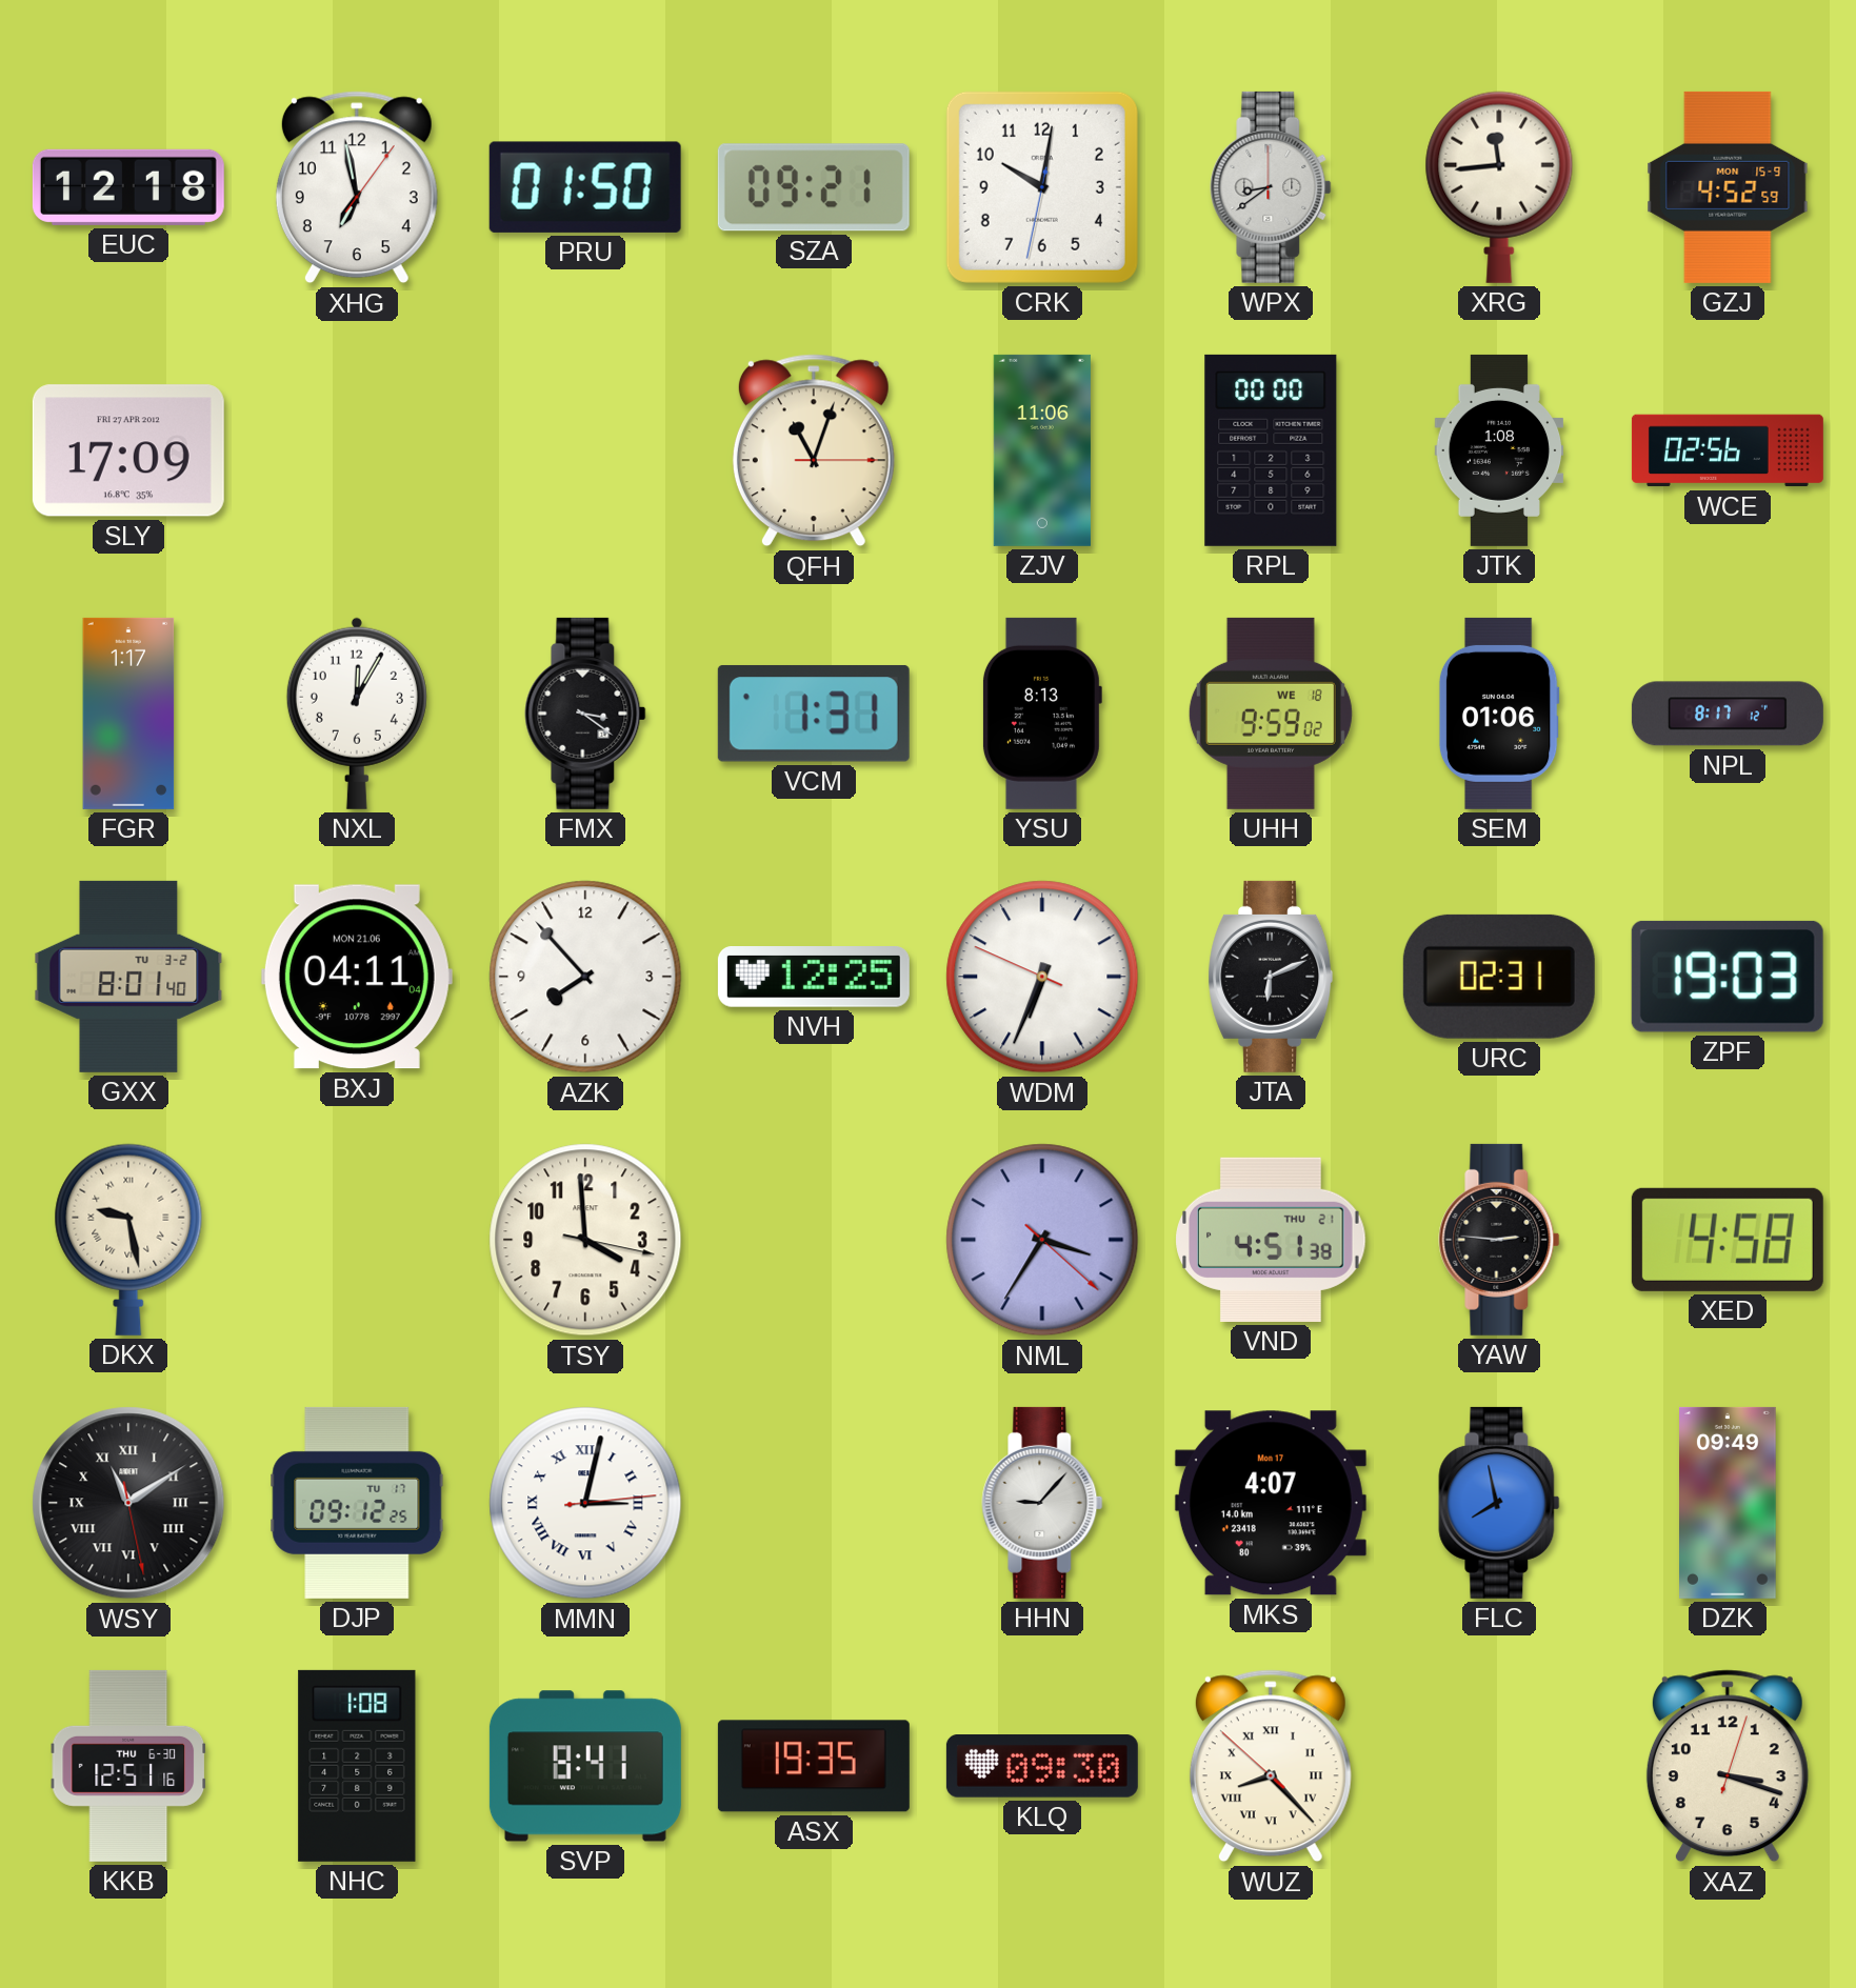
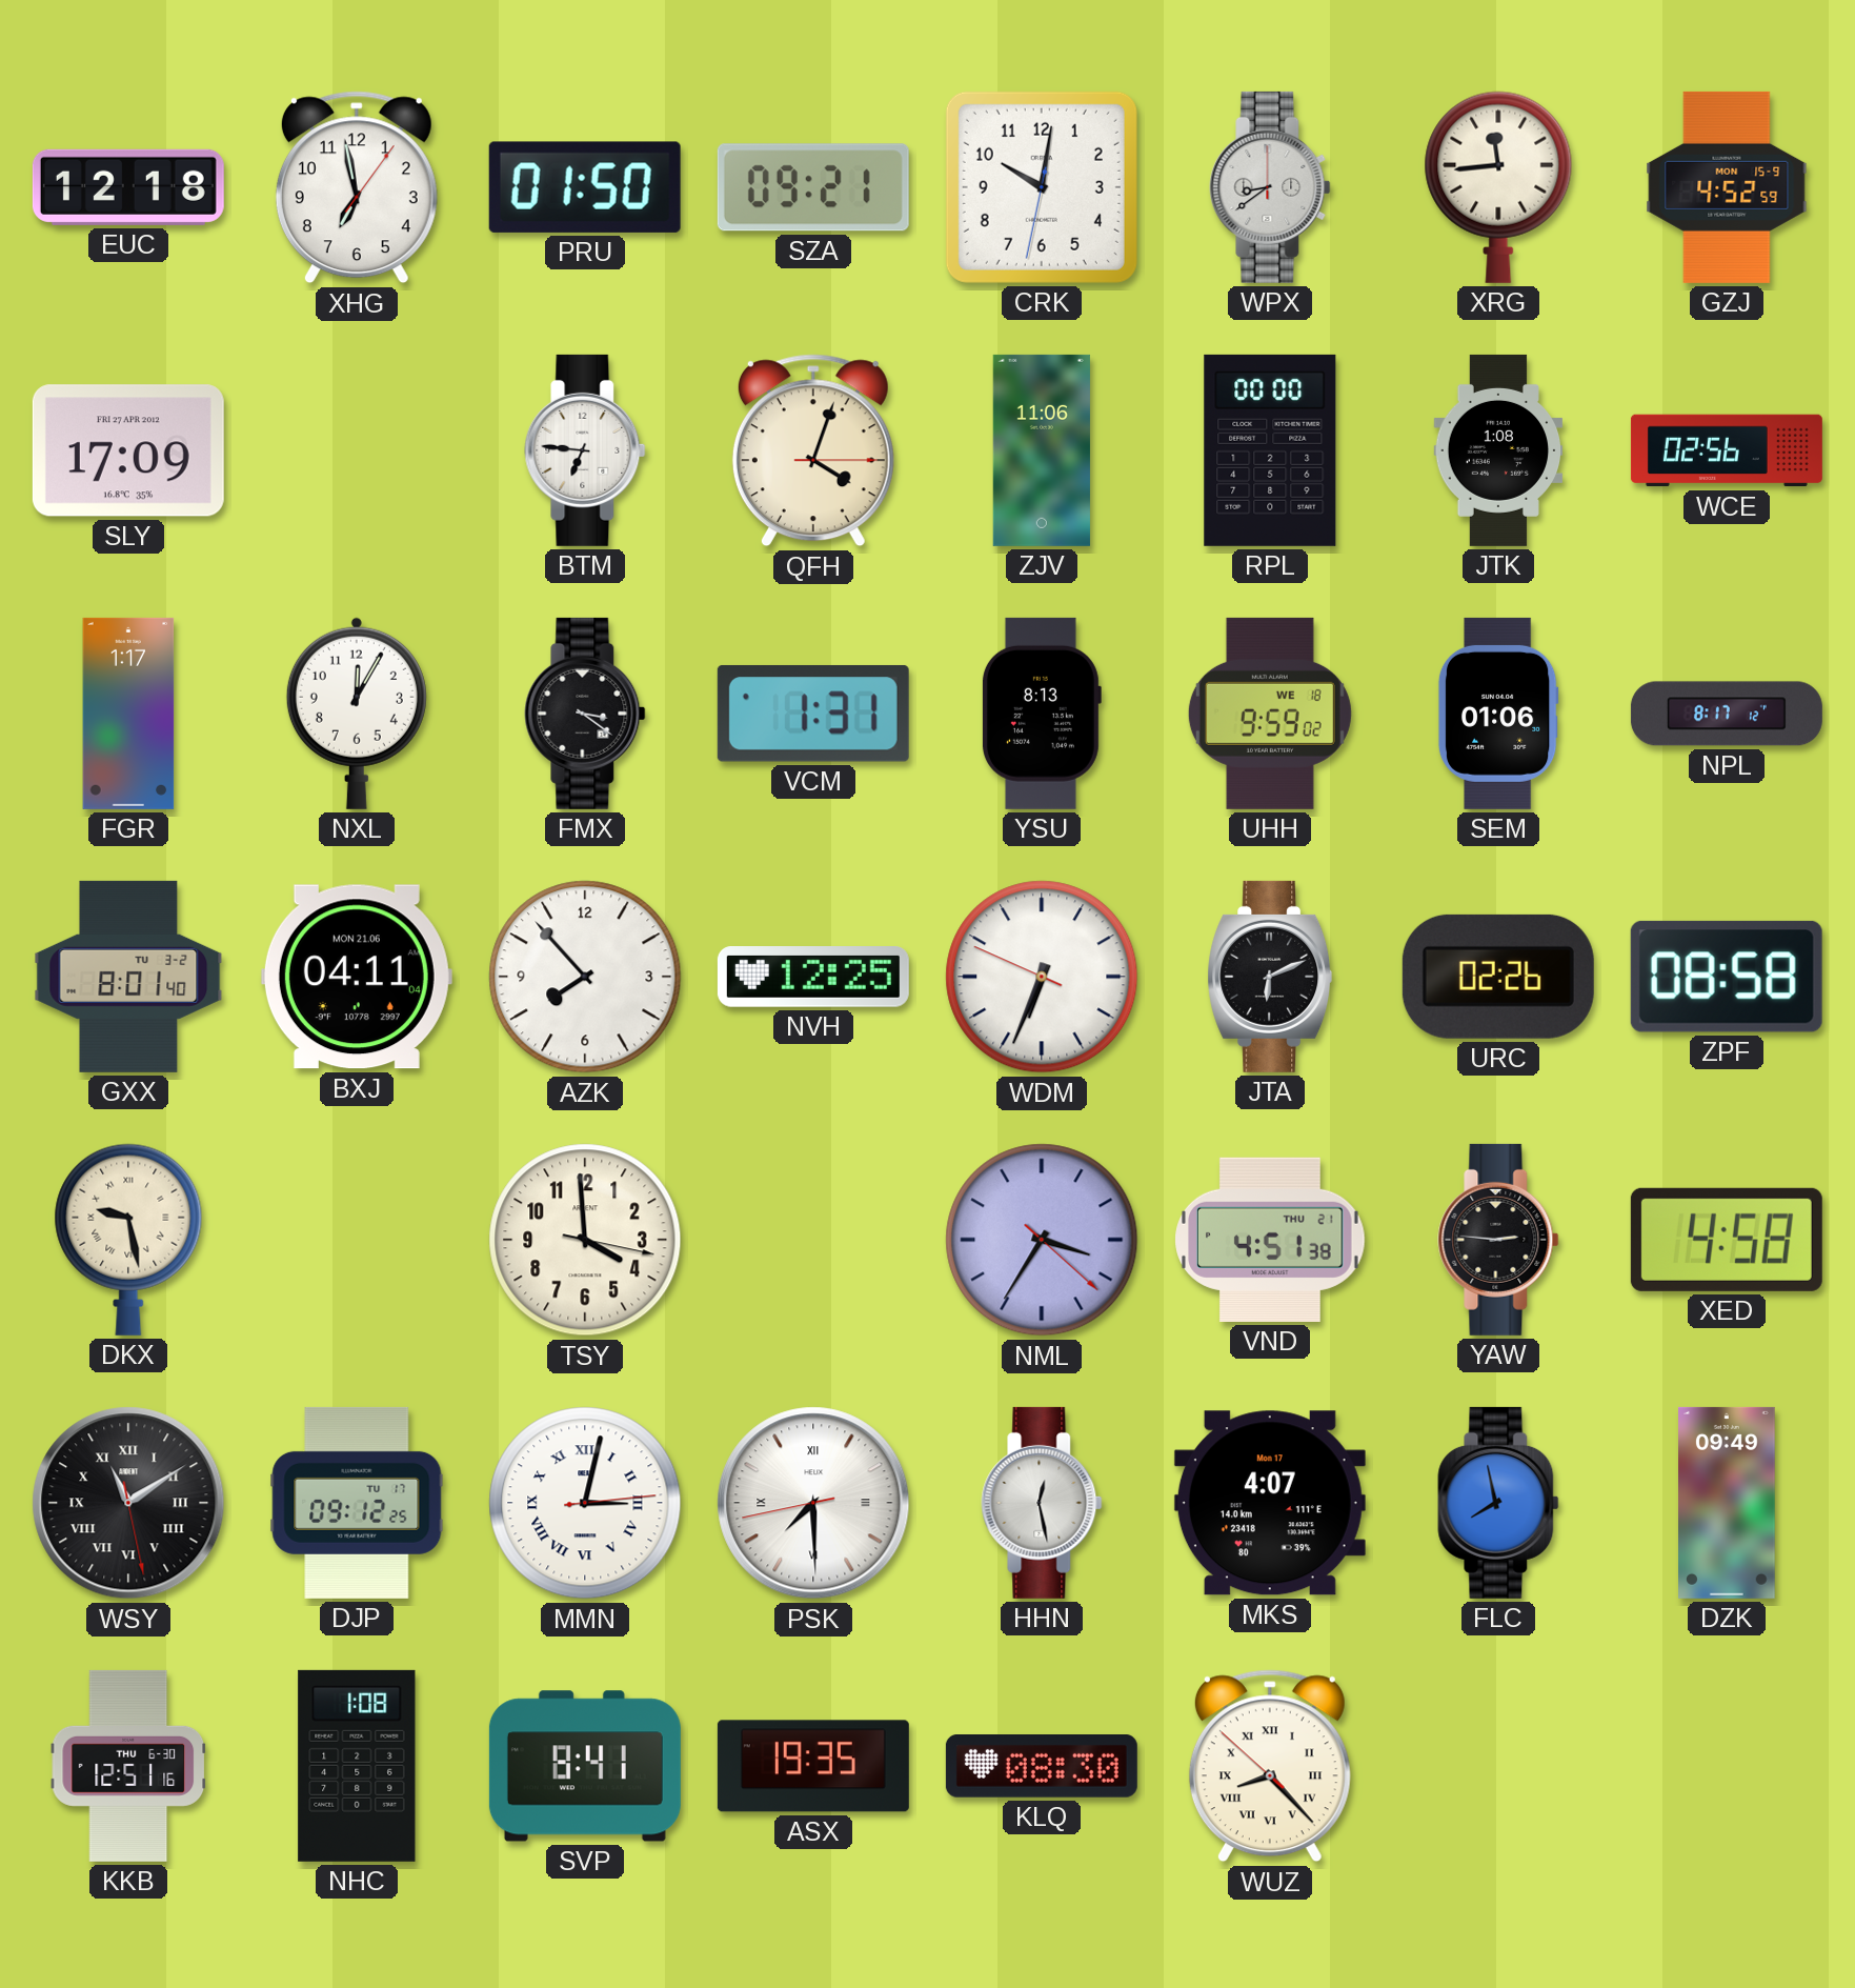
BTM: none -> 6:46 (585, 450)
QFH: 11:03 -> 4:03 (813, 450)
URC: 02:31 -> 02:26 (1498, 977)
ZPF: 19:03 -> 08:58 (1727, 977)
PSK: none -> 7:29 (813, 1503)
HHN: 9:07 -> 12:28 (1042, 1503)
KLQ: 09:30 -> 08:30 (1042, 1767)
XAZ: 3:18 -> none (1728, 1766)
